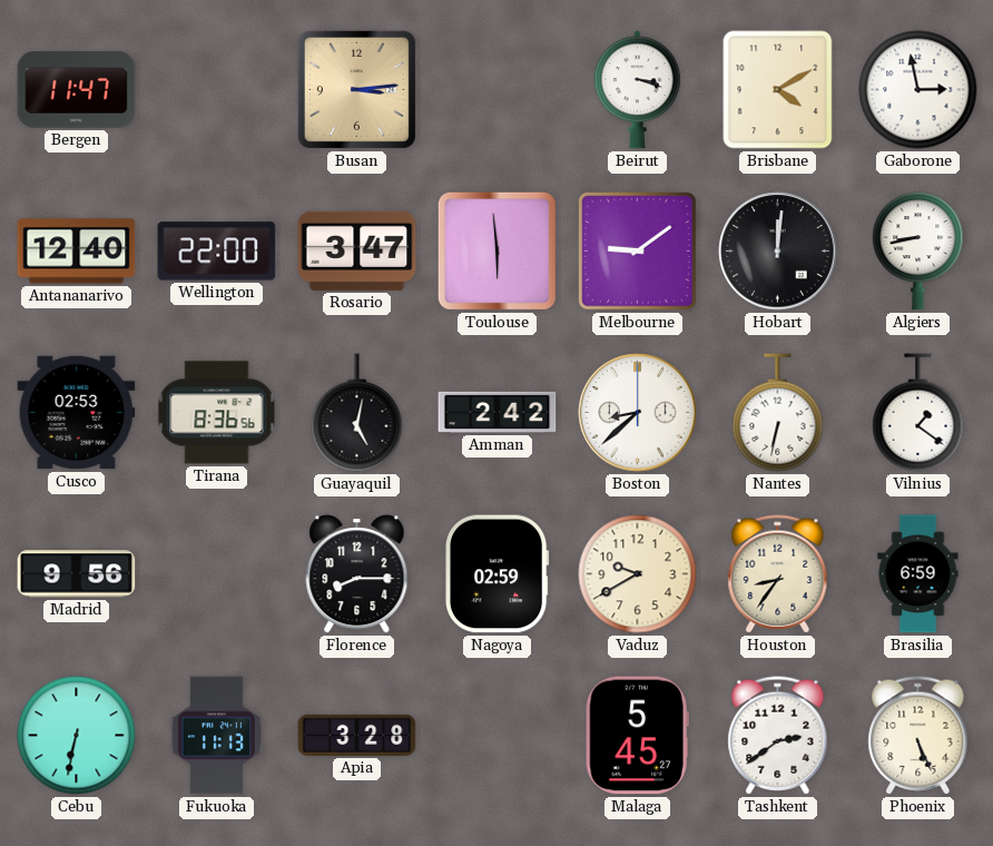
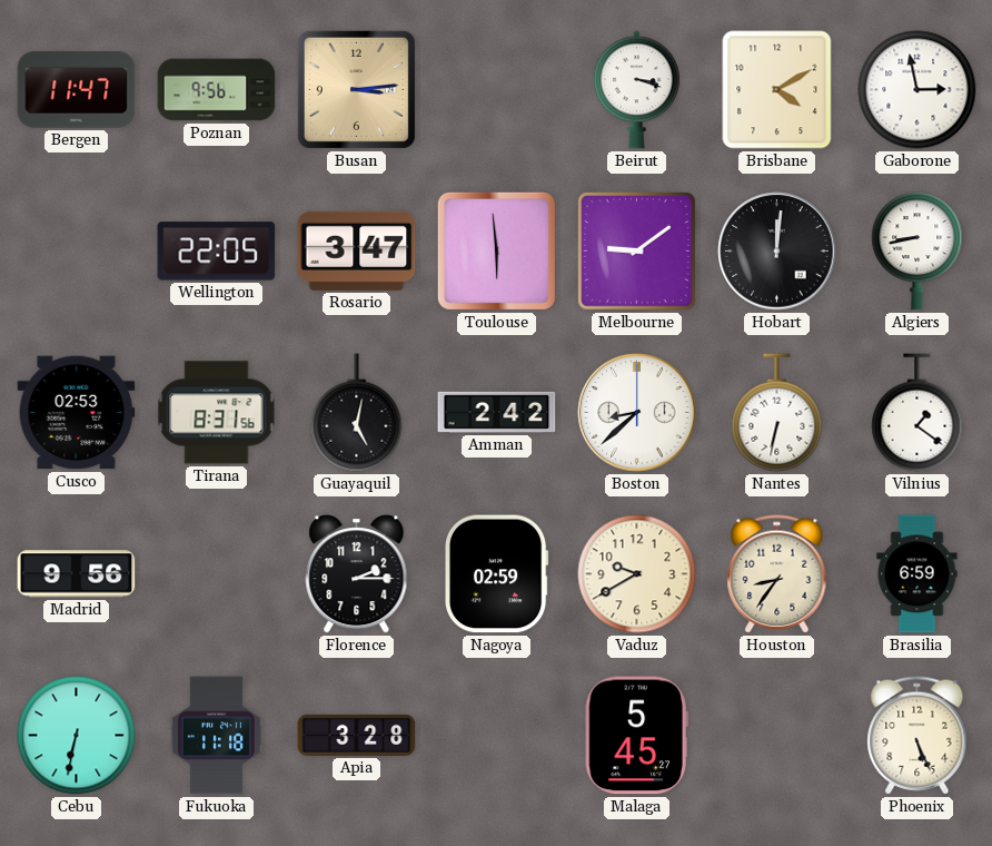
Poznan: none -> 9:56 (217, 90)
Antananarivo: 12:40 -> none (77, 252)
Wellington: 22:00 -> 22:05 (217, 252)
Tirana: 8:36 -> 8:31 (217, 413)
Florence: 8:15 -> 2:15 (357, 574)
Fukuoka: 11:13 -> 11:18 (216, 736)
Tashkent: 2:39 -> none (778, 736)
